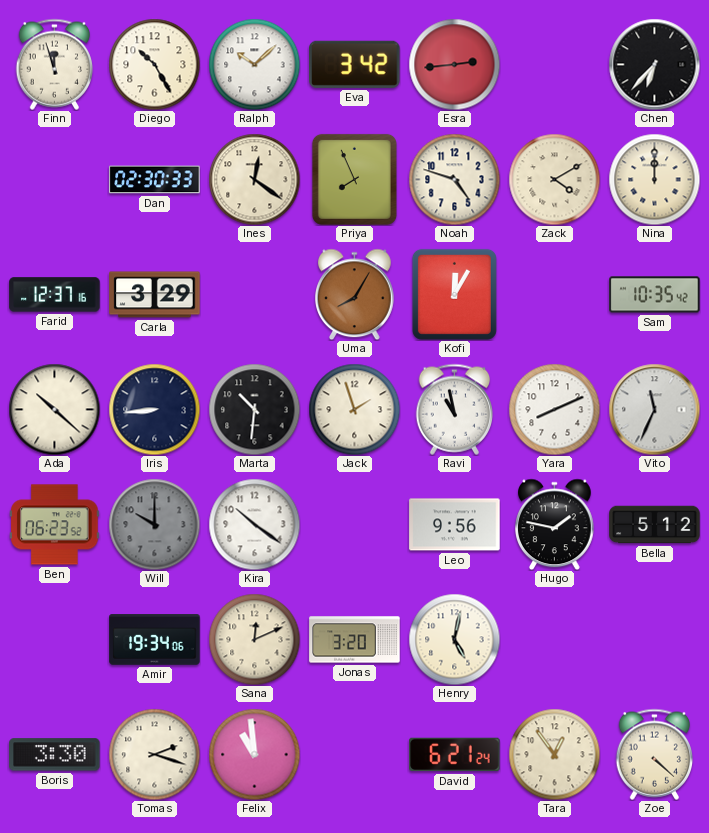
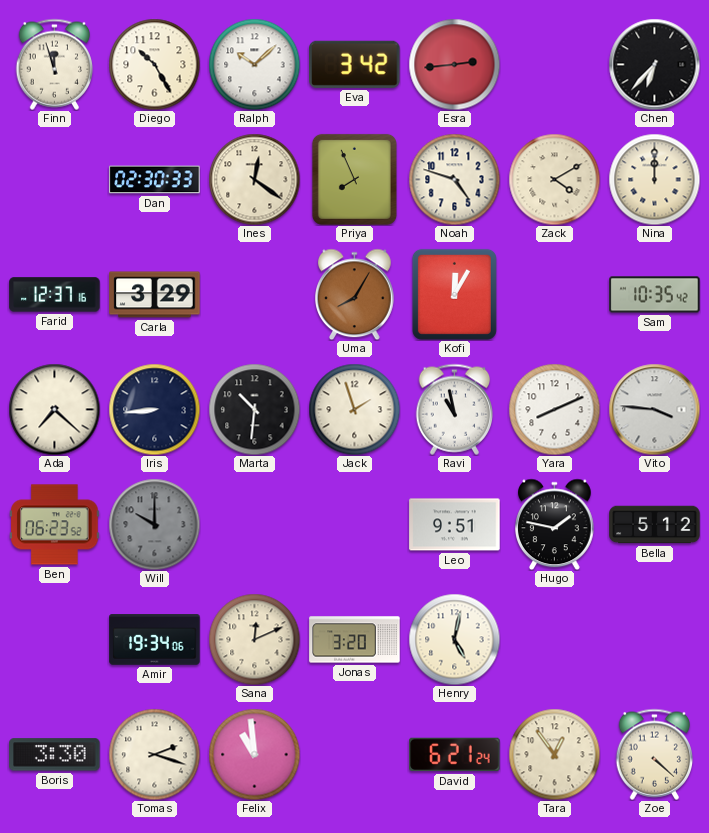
Ada: 10:22 -> 7:22 (54, 409)
Vito: 11:34 -> 3:46 (654, 409)
Kira: 10:21 -> none (254, 524)
Leo: 9:56 -> 9:51 (455, 525)
